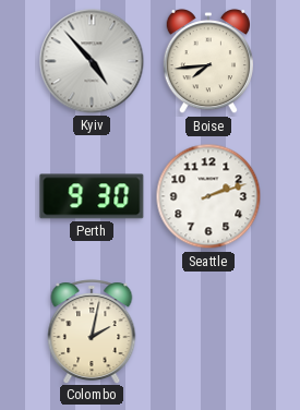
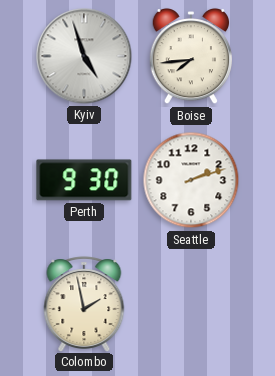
Kyiv: 4:53 -> 4:57 (84, 56)
Colombo: 2:02 -> 1:58 (84, 304)
